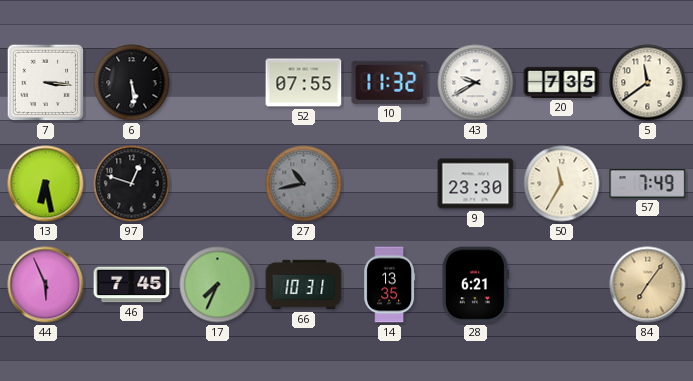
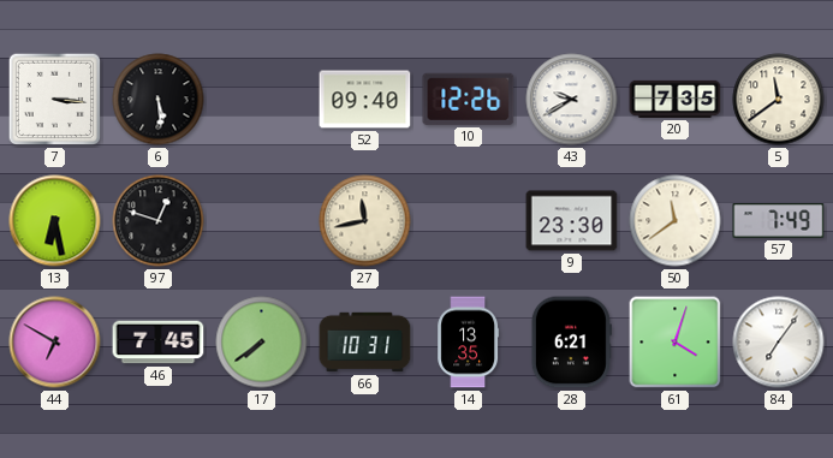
52: 07:55 -> 09:40 (365, 100)
10: 11:32 -> 12:26 (469, 99)
27: 10:43 -> 11:43 (365, 221)
27 dial: grey -> cream (365, 221)
50: 11:35 -> 11:39 (676, 221)
44: 5:56 -> 6:50 (55, 343)
17: 7:34 -> 7:39 (262, 343)
61: none -> 4:03 (676, 343)
84 dial: champagne -> white (779, 343)
